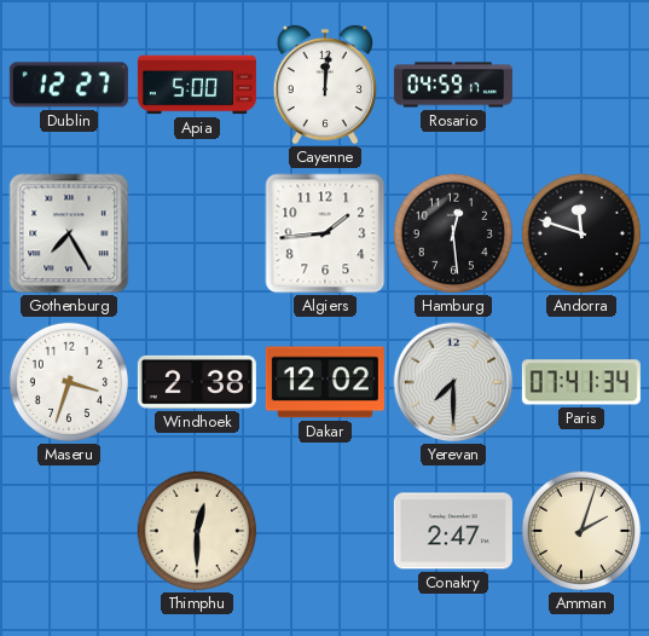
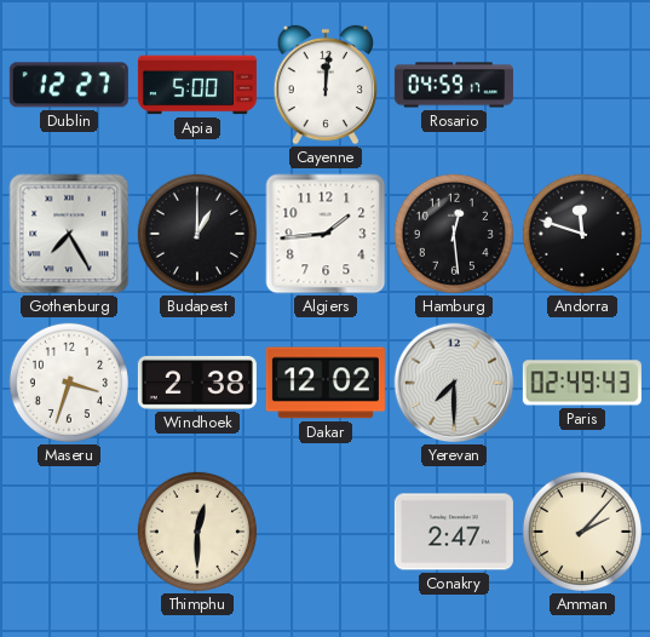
Budapest: none -> 1:00 (197, 234)
Paris: 07:41 -> 02:49 (582, 383)
Amman: 2:03 -> 2:07 (582, 532)
